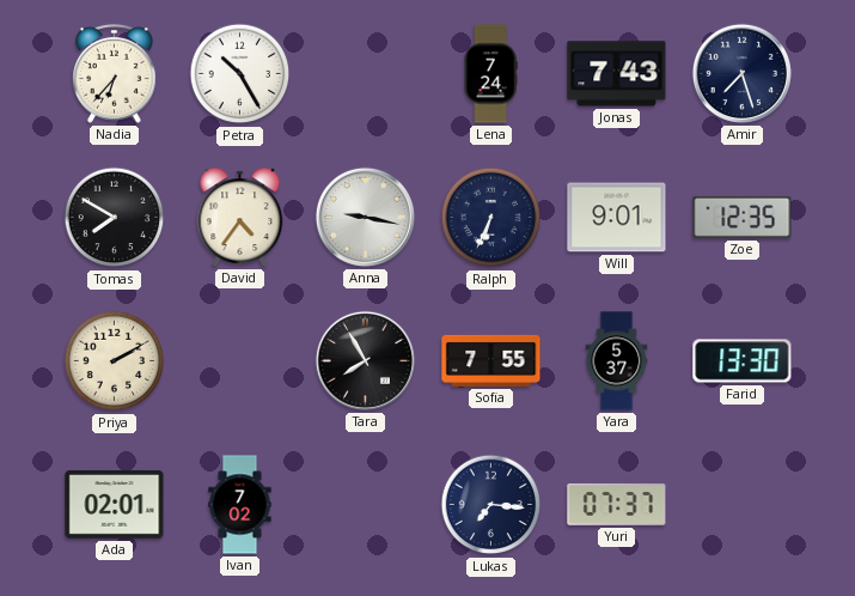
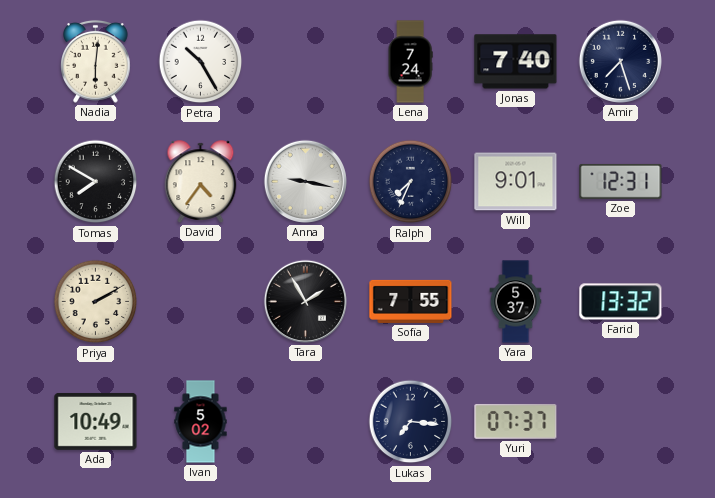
Nadia: 6:37 -> 6:01 (96, 61)
Jonas: 7:43 -> 7:40 (516, 62)
Ralph: 6:34 -> 7:34 (411, 182)
Zoe: 12:35 -> 12:31 (621, 181)
Tara: 7:55 -> 1:55 (305, 301)
Farid: 13:30 -> 13:32 (621, 302)
Ada: 02:01 -> 10:49 (96, 422)
Ivan: 7:02 -> 5:02 (201, 422)
